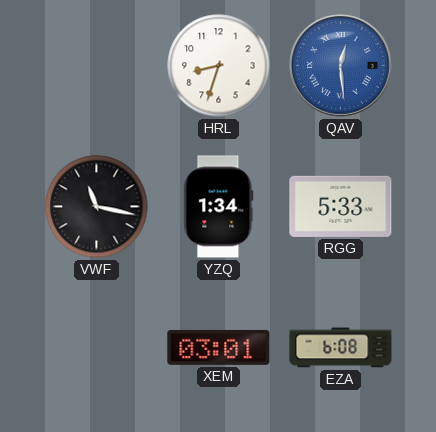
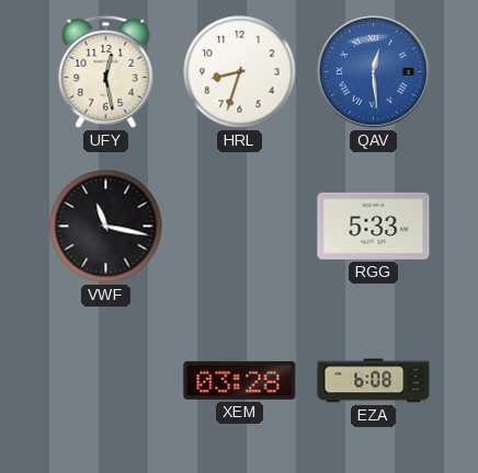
UFY: none -> 12:28 (106, 71)
YZQ: 1:34 -> none (219, 207)
XEM: 03:01 -> 03:28 (240, 380)
